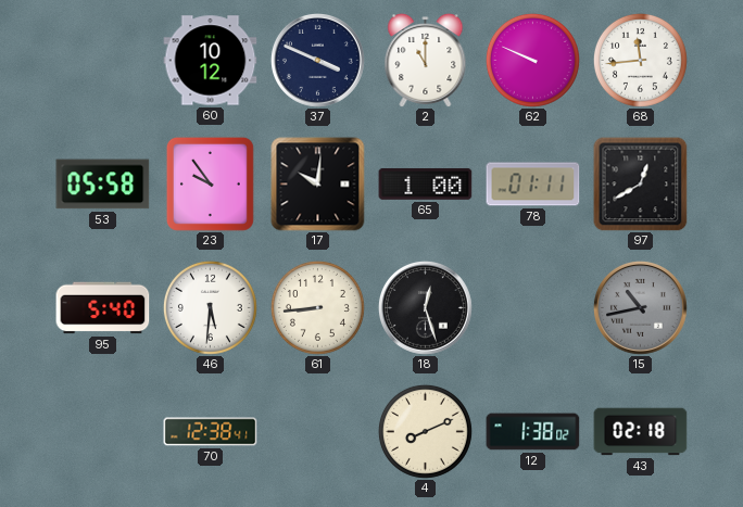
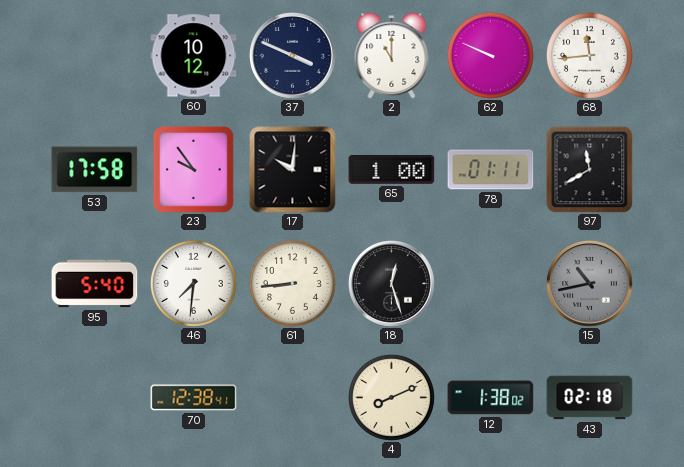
53: 05:58 -> 17:58 (95, 170)
97: 12:40 -> 11:40 (590, 170)
46: 5:31 -> 7:31 (193, 283)
